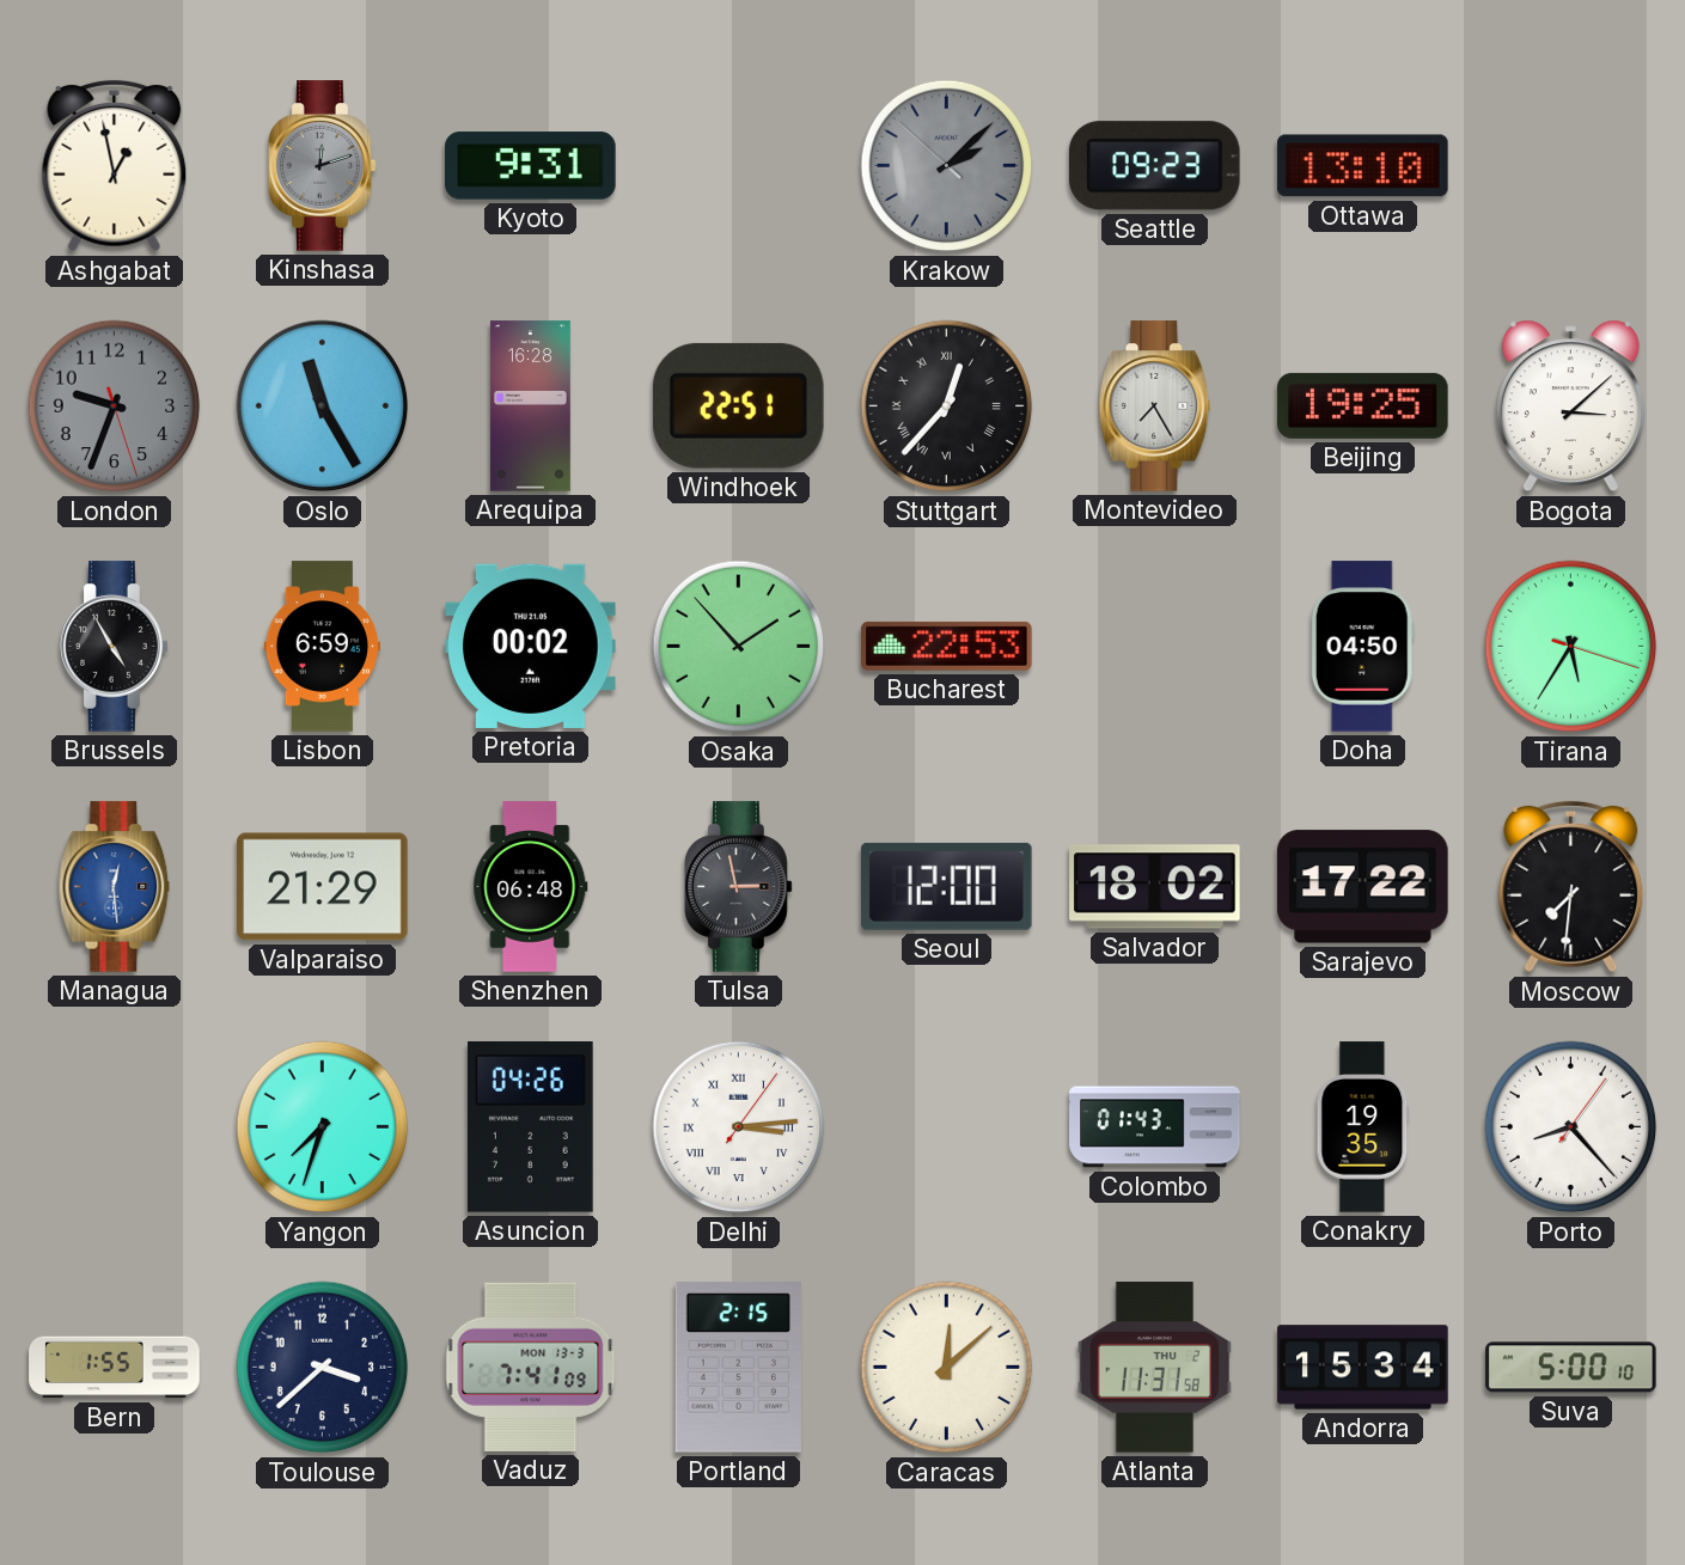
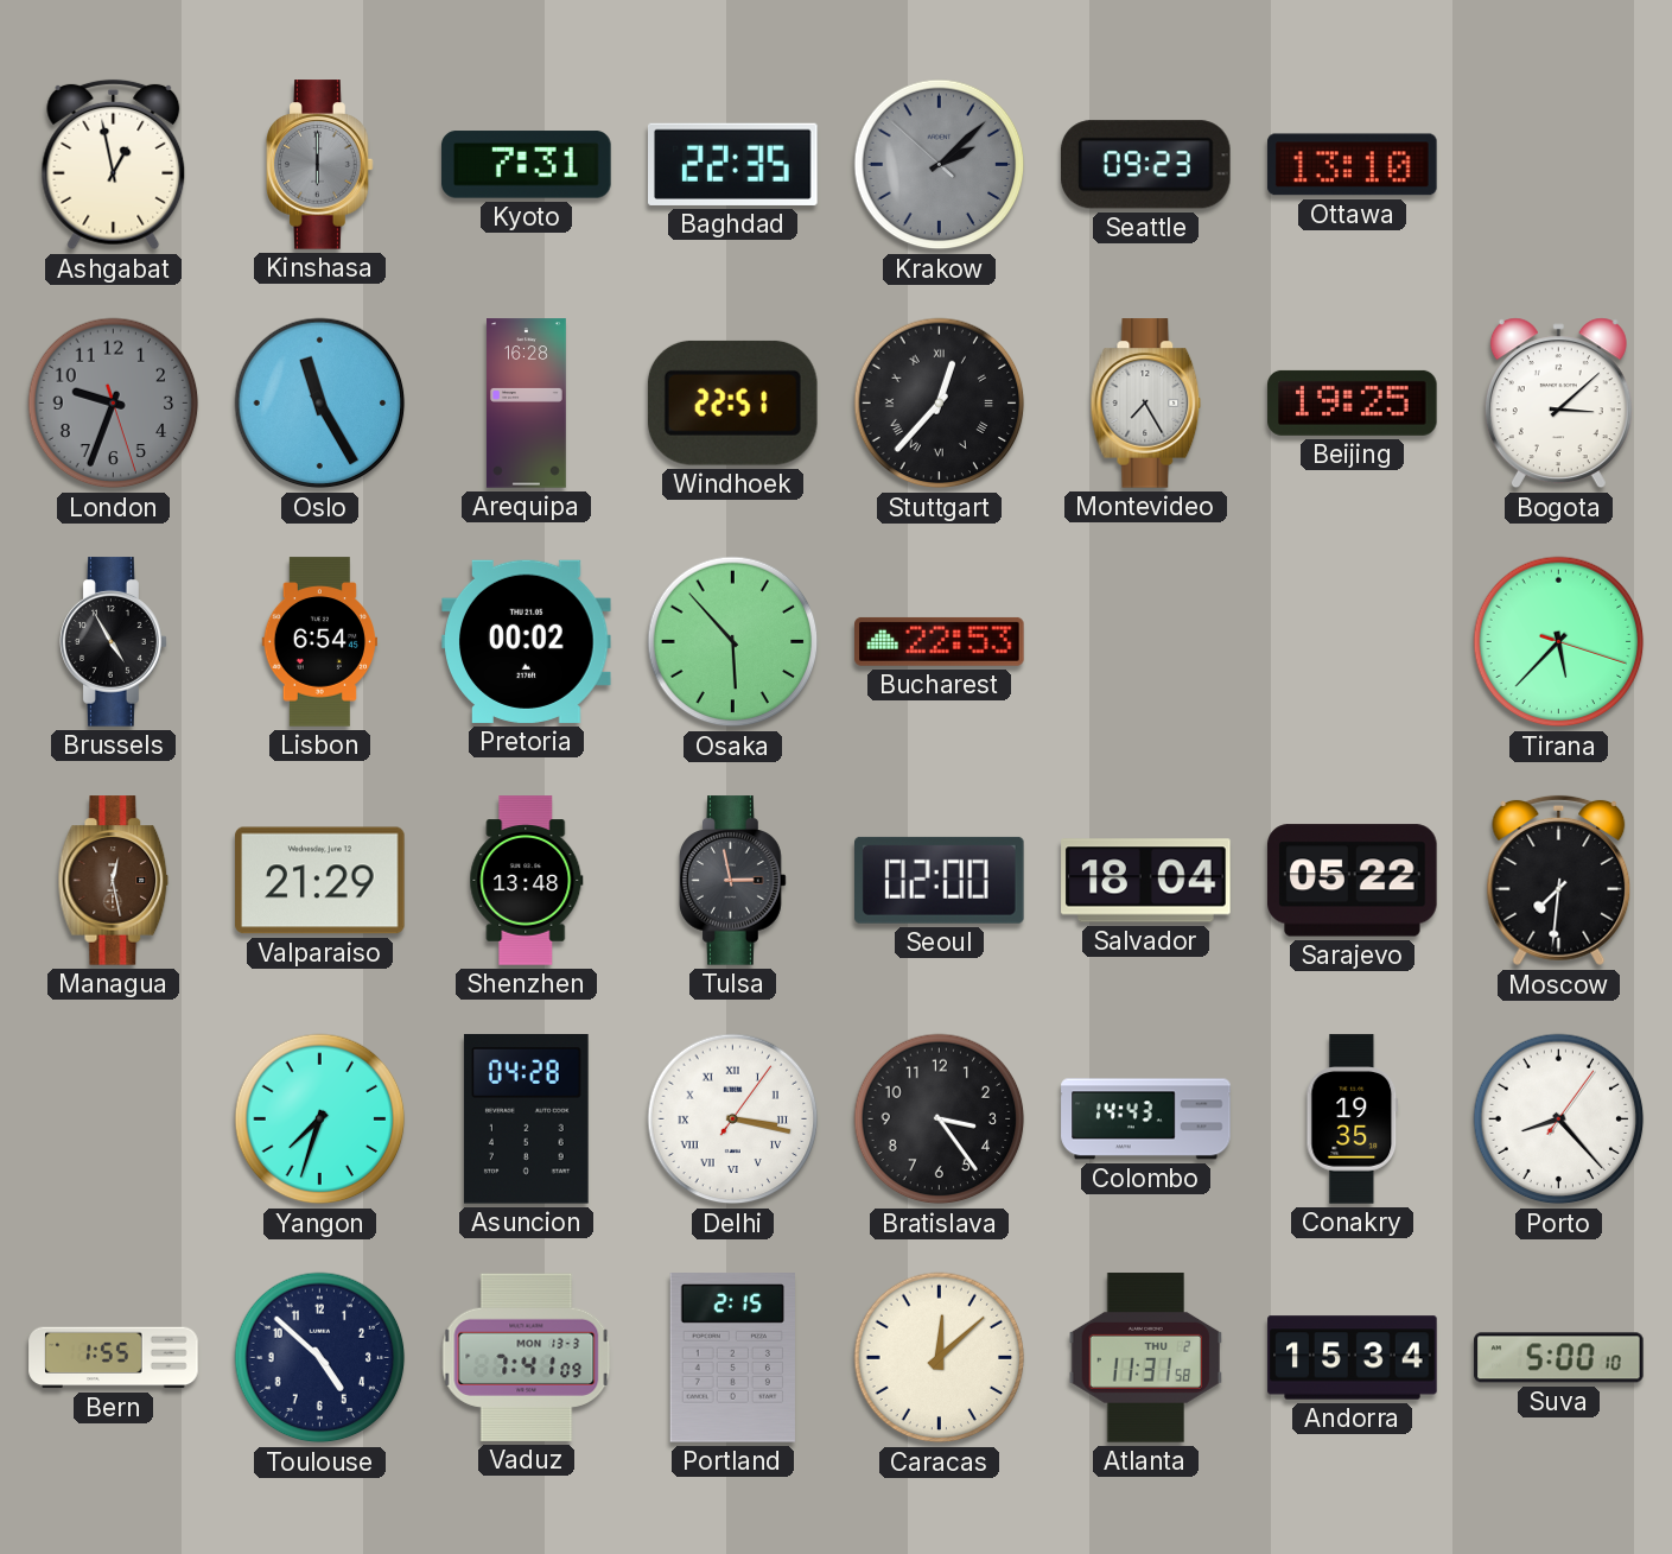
Kinshasa: 12:12 -> 6:00 (320, 165)
Kyoto: 9:31 -> 7:31 (527, 165)
Baghdad: none -> 22:35 (733, 164)
Lisbon: 6:59 -> 6:54 (319, 642)
Osaka: 1:53 -> 5:53 (733, 642)
Doha: 04:50 -> none (1362, 647)
Tirana: 5:35 -> 5:37 (1559, 642)
Managua: 12:29 -> 12:28 (114, 881)
Managua dial: blue -> brown (114, 881)
Shenzhen: 06:48 -> 13:48 (527, 881)
Seoul: 12:00 -> 02:00 (940, 880)
Salvador: 18:02 -> 18:04 (1146, 881)
Sarajevo: 17:22 -> 05:22 (1353, 881)
Asuncion: 04:26 -> 04:28 (526, 1119)
Delhi: 3:14 -> 3:17 (733, 1119)
Bratislava: none -> 3:24 (940, 1119)
Colombo: 01:43 -> 14:43 (1146, 1119)
Toulouse: 3:38 -> 4:52 (320, 1358)
